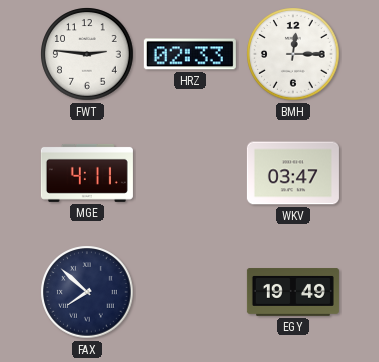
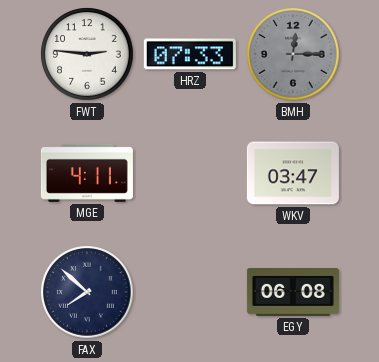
HRZ: 02:33 -> 07:33 (190, 54)
BMH dial: white -> grey (293, 54)
EGY: 19:49 -> 06:08 (293, 293)
